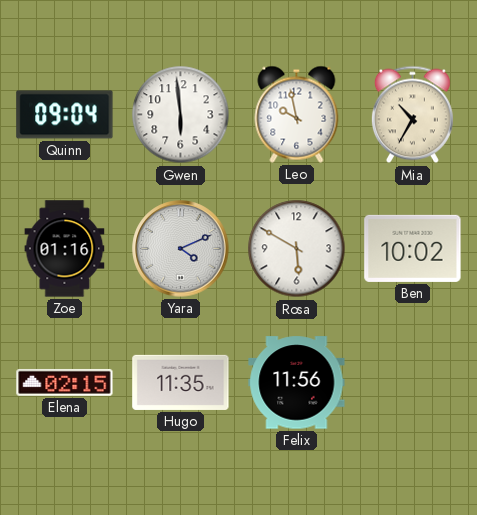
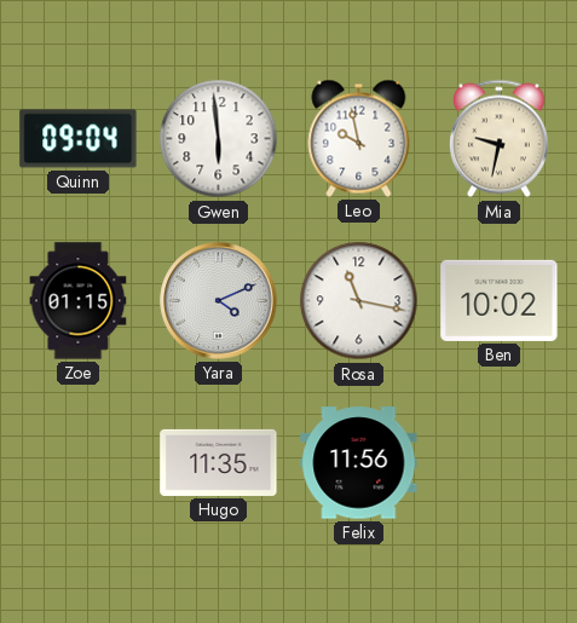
Mia: 10:35 -> 9:32 (498, 139)
Zoe: 01:16 -> 01:15 (79, 301)
Rosa: 5:50 -> 11:17 (359, 301)
Elena: 02:15 -> none (65, 382)
